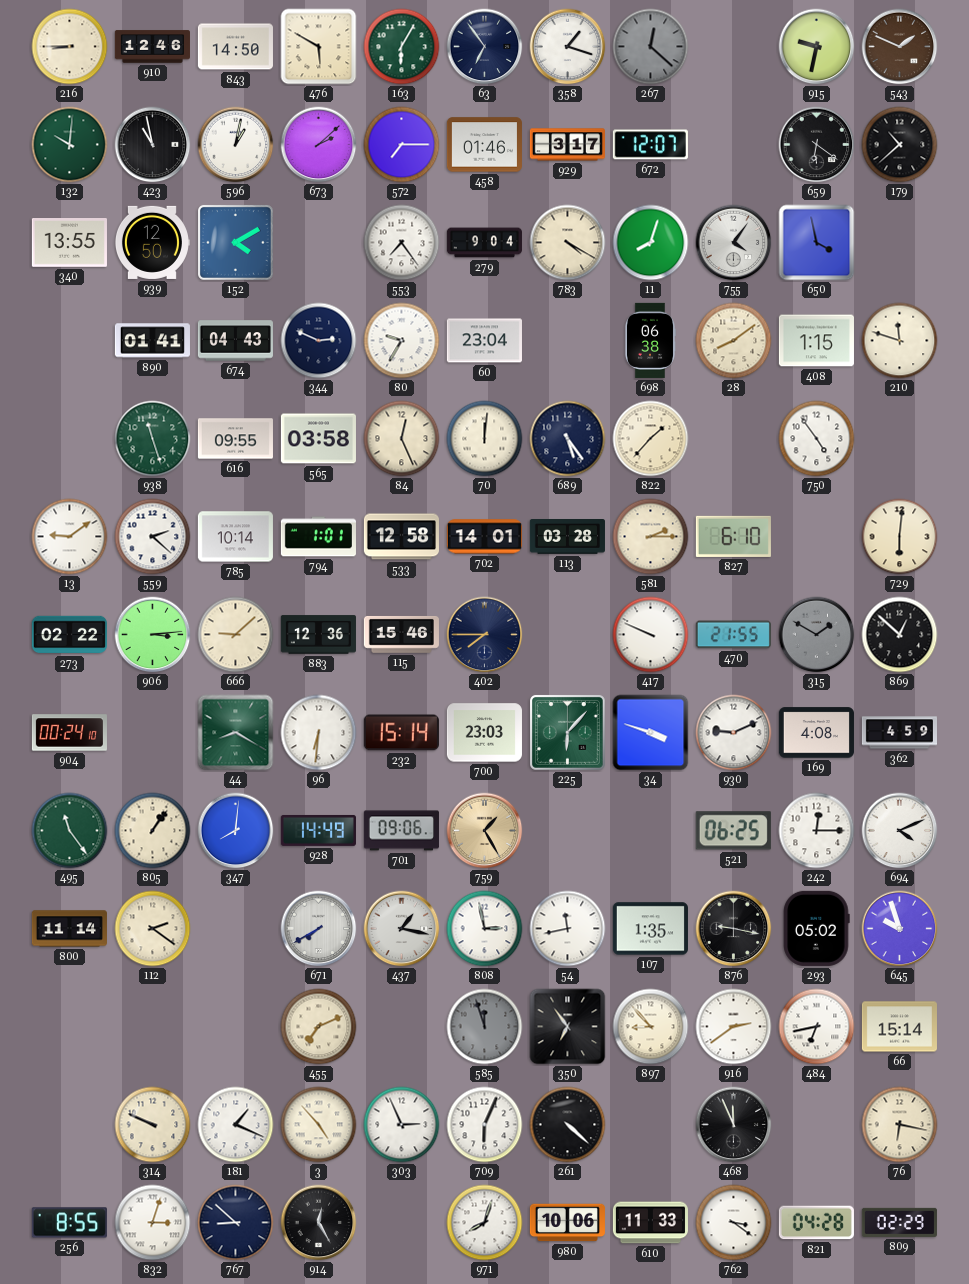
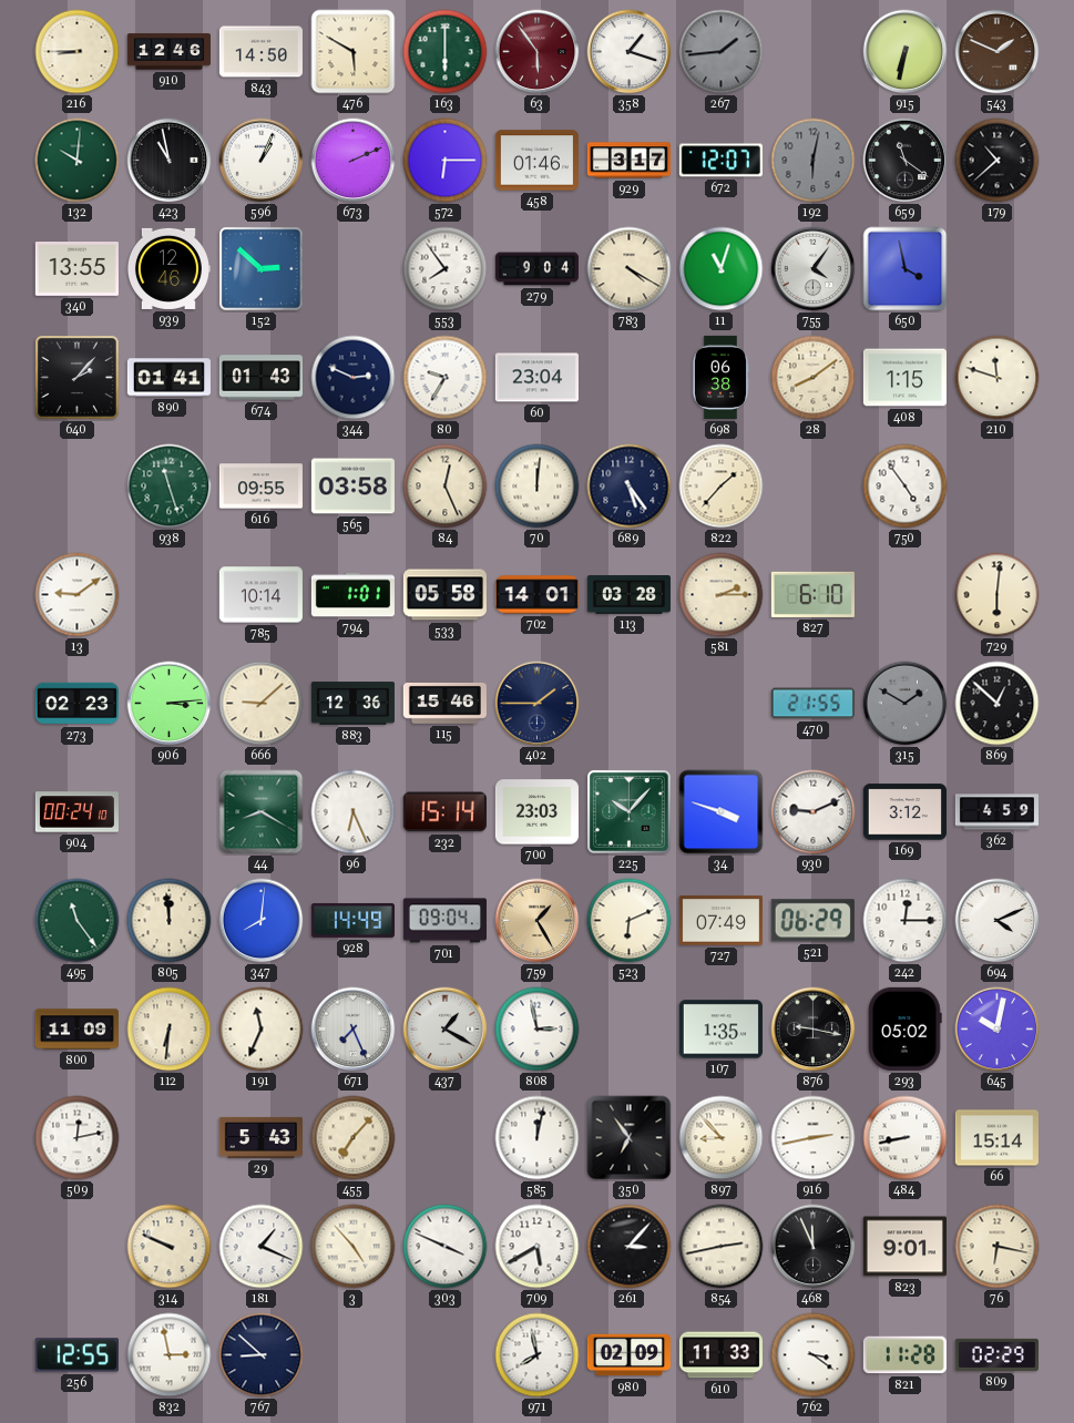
163: 6:05 -> 6:00 (446, 52)
63: 6:54 -> 5:54 (538, 52)
63 dial: navy -> burgundy (538, 52)
267: 12:22 -> 1:44 (722, 52)
915: 9:32 -> 6:32 (906, 52)
596: 1:02 -> 1:04 (262, 161)
673: 2:08 -> 2:11 (354, 161)
572: 7:15 -> 6:15 (446, 161)
192: none -> 6:02 (814, 161)
659: 6:21 -> 11:21 (906, 161)
939: 12:50 -> 12:46 (168, 268)
152: 4:10 -> 2:52 (260, 268)
553: 7:24 -> 7:54 (446, 269)
11: 8:03 -> 11:03 (722, 269)
640: none -> 2:07 (76, 377)
674: 04:43 -> 01:43 (260, 378)
559: 2:22 -> none (153, 537)
533: 12:58 -> 05:58 (444, 595)
273: 02:22 -> 02:23 (76, 704)
402: 7:45 -> 1:45 (538, 704)
417: 9:49 -> none (651, 635)
96: 6:31 -> 6:26 (354, 812)
225: 6:07 -> 10:07 (628, 811)
169: 4:08 -> 3:12 (904, 812)
805: 1:06 -> 11:59 (170, 921)
701: 09:06 -> 09:04 (444, 921)
523: none -> 6:11 (630, 921)
727: none -> 07:49 (720, 921)
521: 06:25 -> 06:29 (812, 921)
800: 11:14 -> 11:09 (76, 1030)
112: 2:21 -> 6:31 (170, 1030)
191: none -> 11:34 (262, 1030)
671: 7:40 -> 7:26 (354, 1030)
437: 1:17 -> 1:20 (446, 1030)
54: 11:43 -> none (568, 929)
645: 9:57 -> 10:02 (998, 1030)
509: none -> 12:13 (78, 1138)
29: none -> 5:43 (260, 1137)
455: 7:11 -> 7:07 (354, 1138)
585: 11:57 -> 12:02 (538, 1138)
585 dial: grey -> white (538, 1138)
916: 2:39 -> 2:43 (814, 1138)
484: 6:43 -> 8:43 (906, 1138)
303: 2:56 -> 3:49 (446, 1247)
709: 6:04 -> 5:40 (538, 1247)
261: 4:22 -> 3:07 (630, 1247)
854: none -> 2:43 (722, 1247)
823: none -> 9:01 (904, 1247)
256: 8:55 -> 12:55 (76, 1355)
832: 3:03 -> 2:58 (170, 1355)
914: 12:25 -> none (319, 1223)
971: 8:03 -> 7:58 (538, 1355)
980: 10:06 -> 02:09 (628, 1355)
821: 04:28 -> 11:28 (904, 1355)
